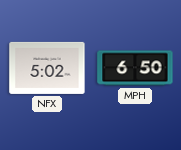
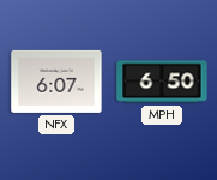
NFX: 5:02 -> 6:07 (56, 82)
